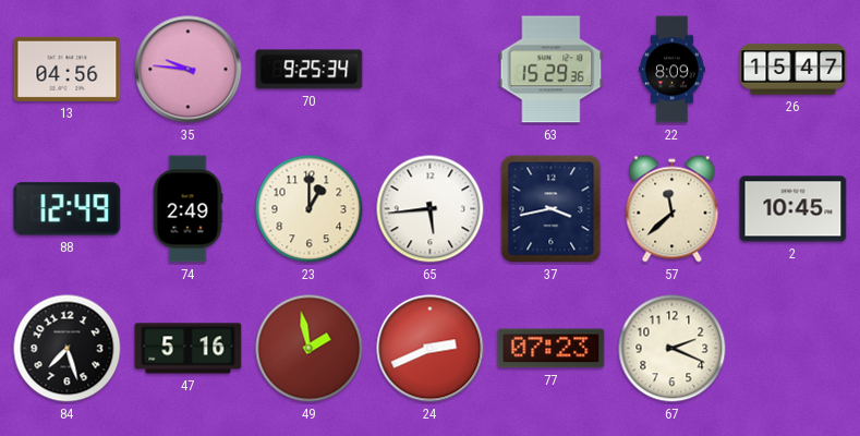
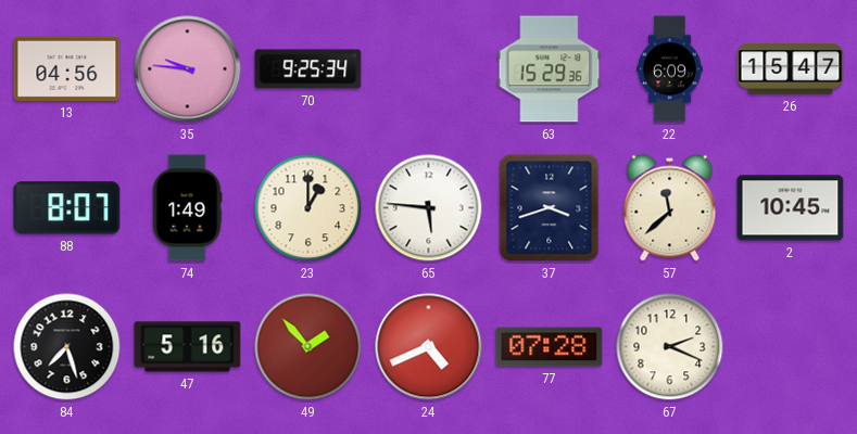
22: 8:09 -> 6:09 (670, 69)
88: 12:49 -> 8:07 (67, 208)
74: 2:49 -> 1:49 (187, 208)
65: 5:44 -> 5:46 (429, 208)
37: 3:43 -> 3:42 (550, 208)
49: 1:58 -> 1:53 (308, 347)
24: 2:41 -> 4:41 (429, 347)
77: 07:23 -> 07:28 (550, 347)
